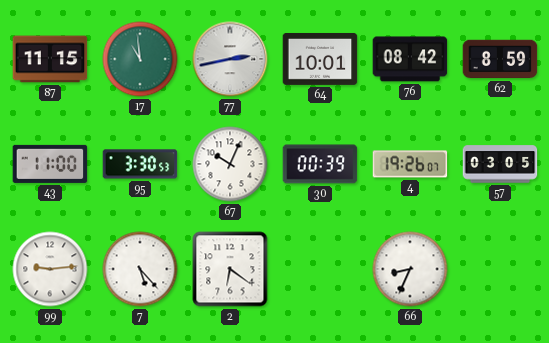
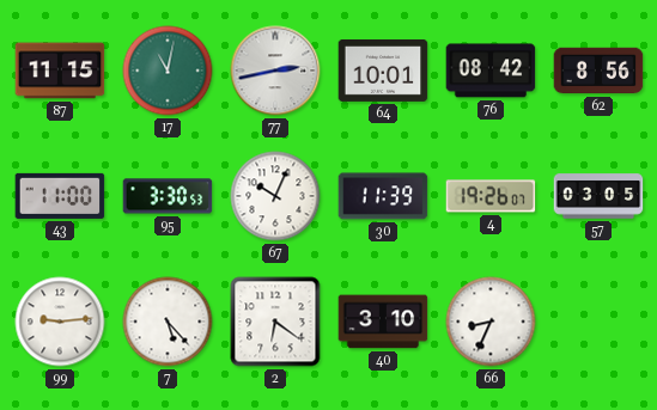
17: 10:59 -> 11:02 (168, 71)
62: 8:59 -> 8:56 (598, 71)
30: 00:39 -> 11:39 (383, 196)
40: none -> 3:10 (383, 322)
